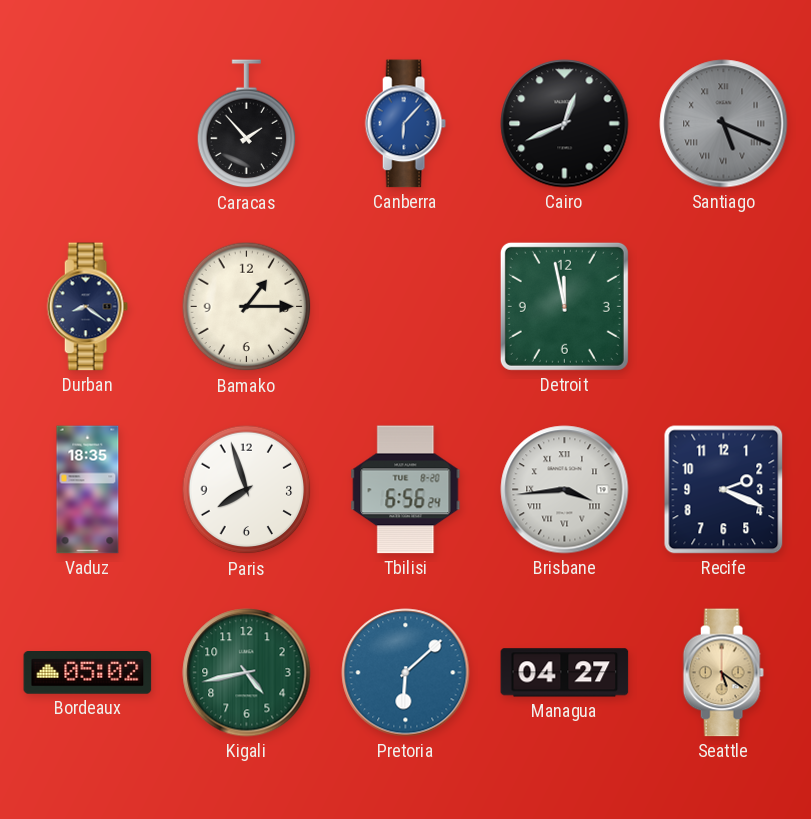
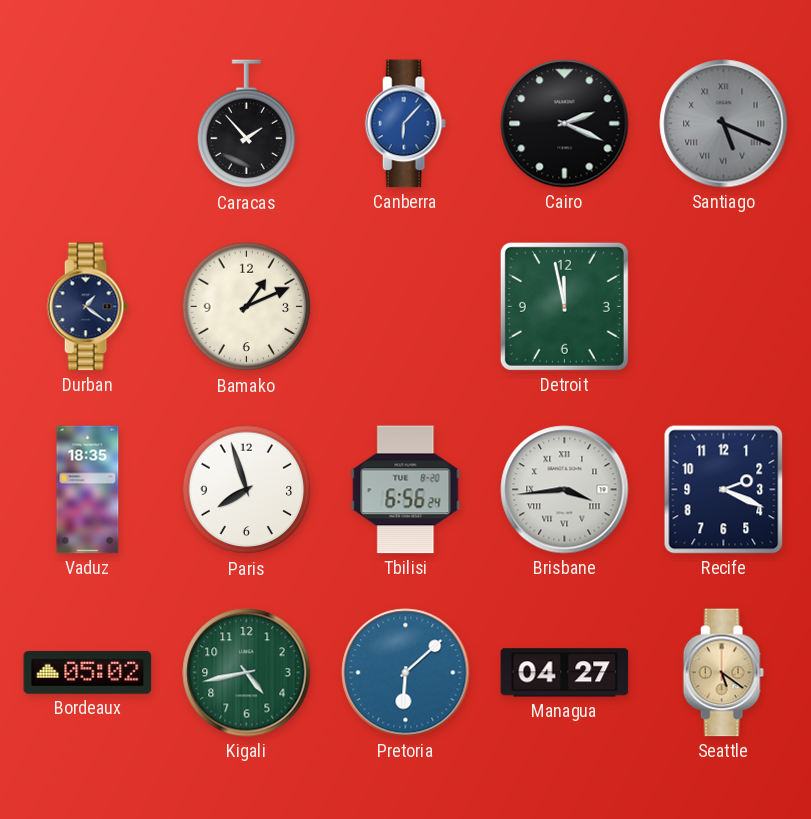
Cairo: 12:41 -> 2:19 (565, 124)
Durban: 8:21 -> 1:21 (87, 307)
Bamako: 1:15 -> 1:11 (247, 307)
